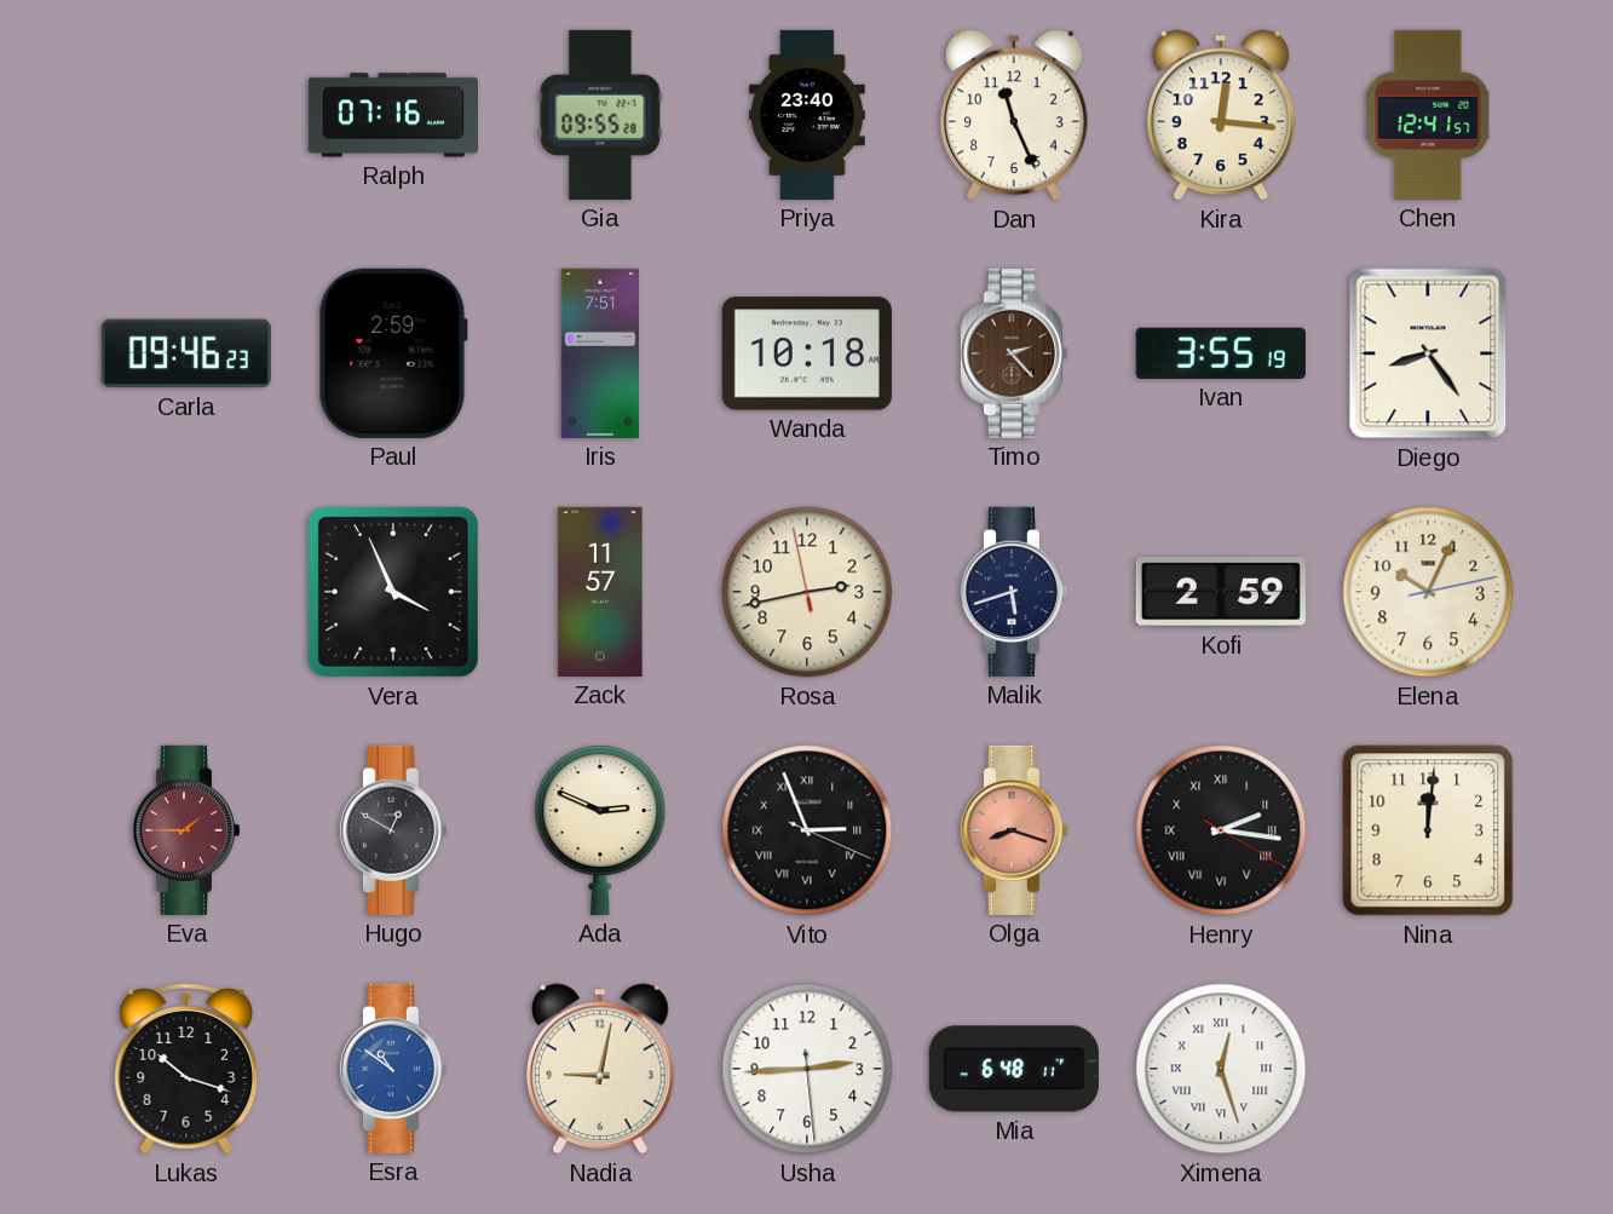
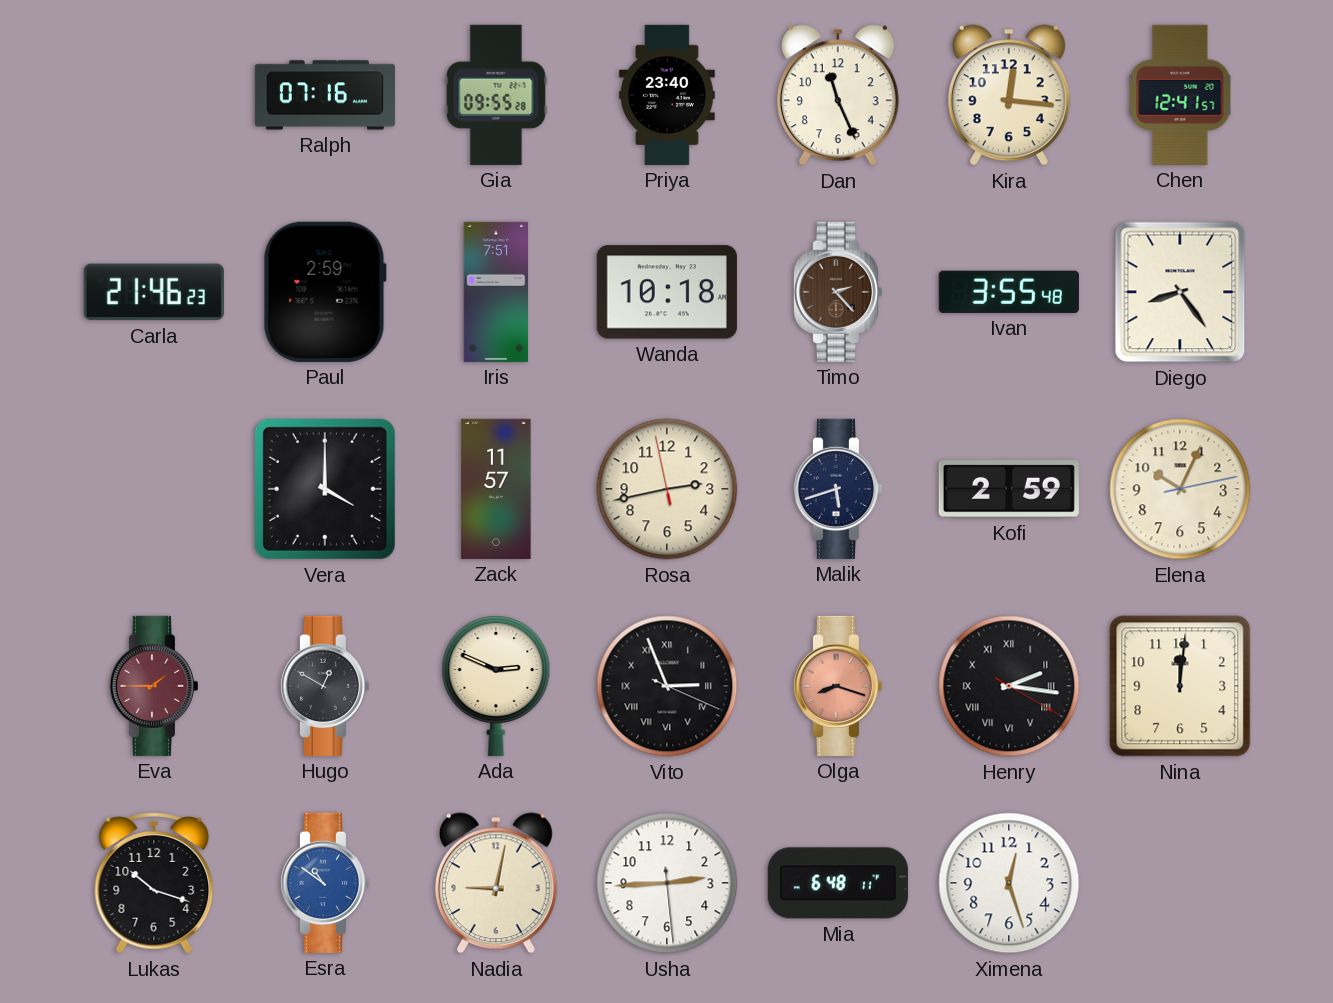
Carla: 09:46 -> 21:46 (154, 292)
Ivan: 3:55:19 -> 3:55:48 (1009, 292)
Vera: 3:56 -> 4:00 (325, 489)
Ximena numerals: Roman -> Arabic (1009, 883)
